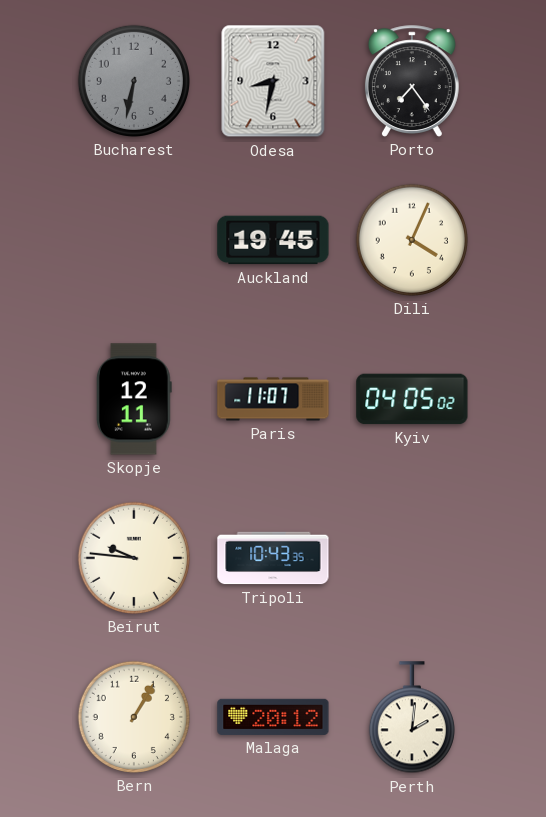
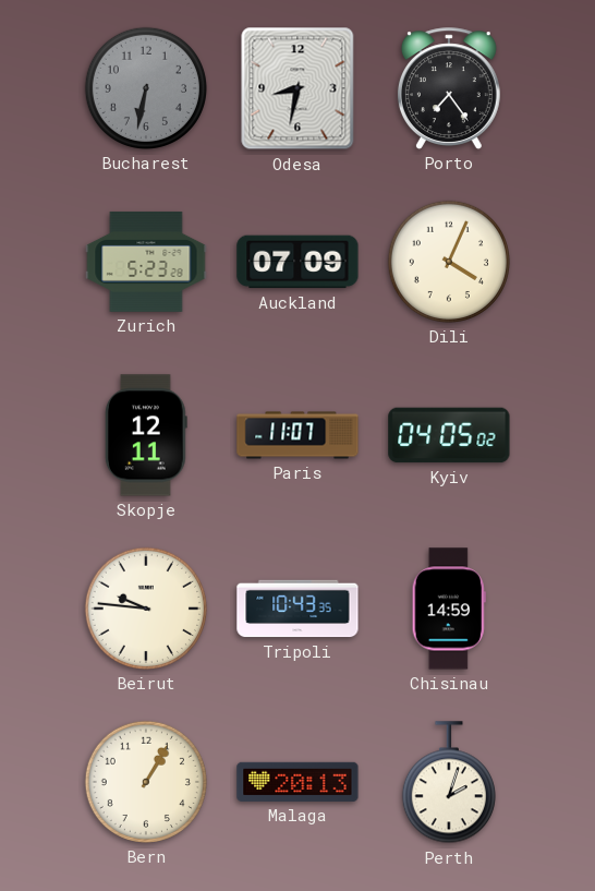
Zurich: none -> 5:23 (146, 262)
Auckland: 19:45 -> 07:09 (297, 262)
Chisinau: none -> 14:59 (449, 609)
Malaga: 20:12 -> 20:13 (297, 782)
Perth: 2:01 -> 2:03 (449, 783)
